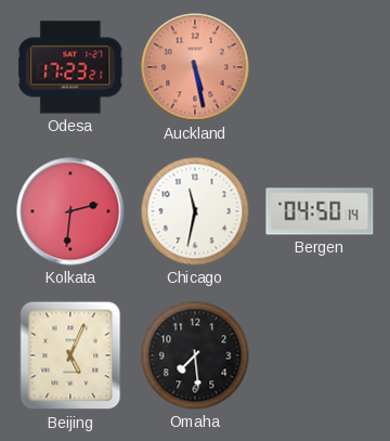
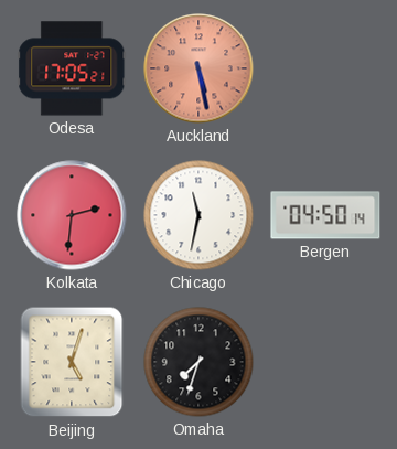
Odesa: 17:23 -> 17:05 (72, 68)
Beijing: 5:04 -> 5:03 (72, 362)
Omaha: 7:29 -> 7:33 (198, 362)
